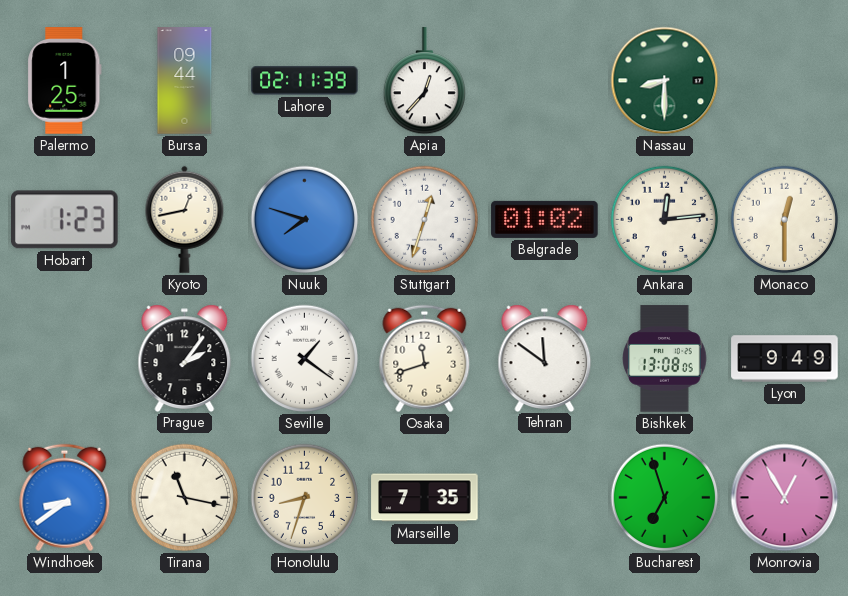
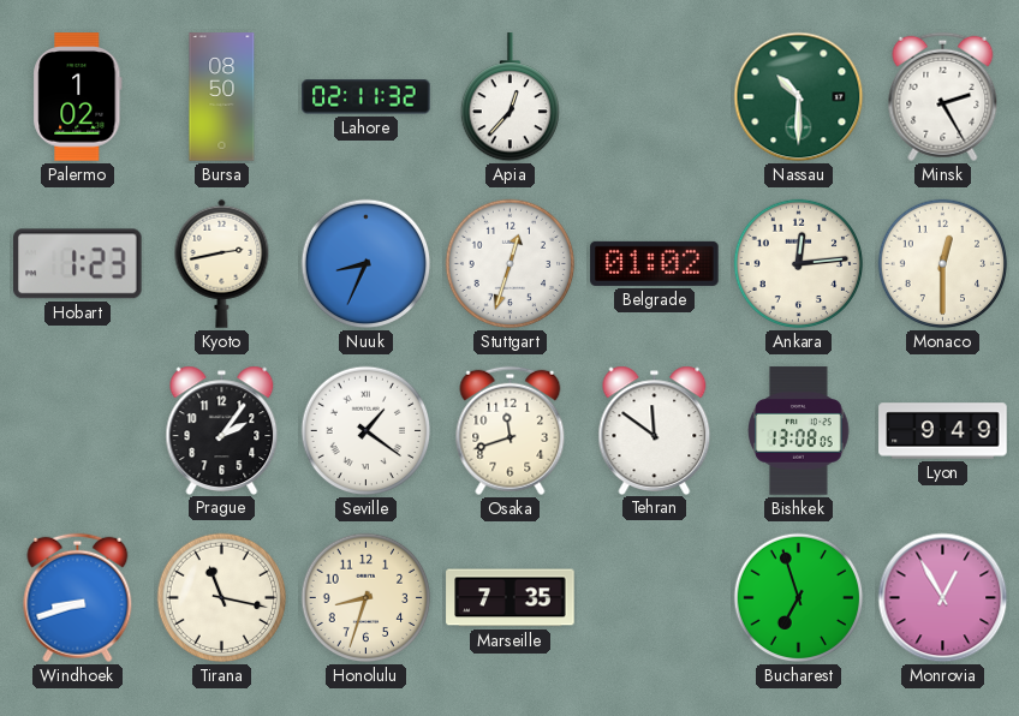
Palermo: 1:25 -> 1:02 (78, 97)
Bursa: 09:44 -> 08:50 (222, 97)
Lahore: 02:11:39 -> 02:11:32 (367, 97)
Nassau: 8:30 -> 10:30 (799, 97)
Minsk: none -> 2:25 (943, 97)
Kyoto: 12:43 -> 2:43 (222, 263)
Nuuk: 7:48 -> 8:34 (367, 264)
Windhoek: 8:39 -> 8:42 (78, 598)
